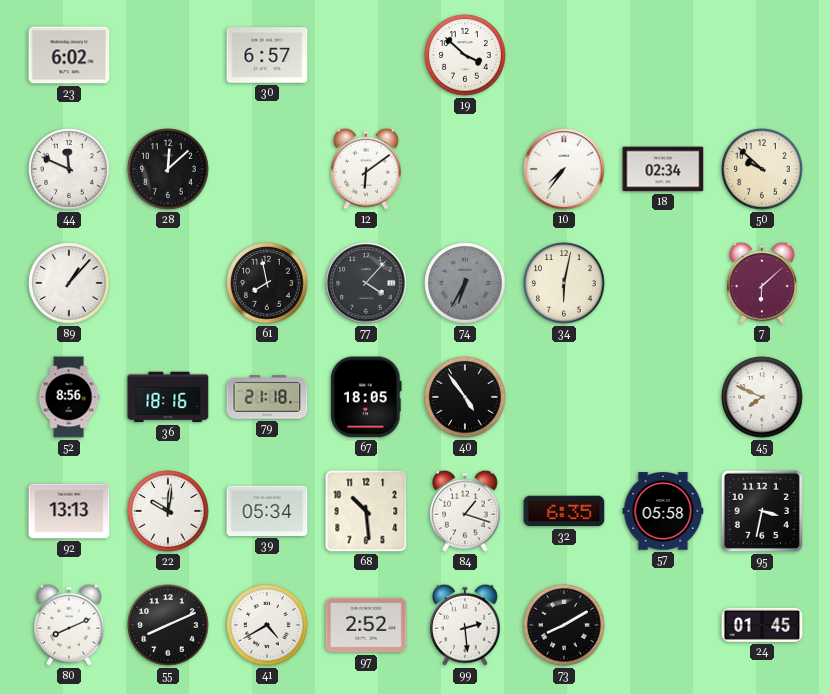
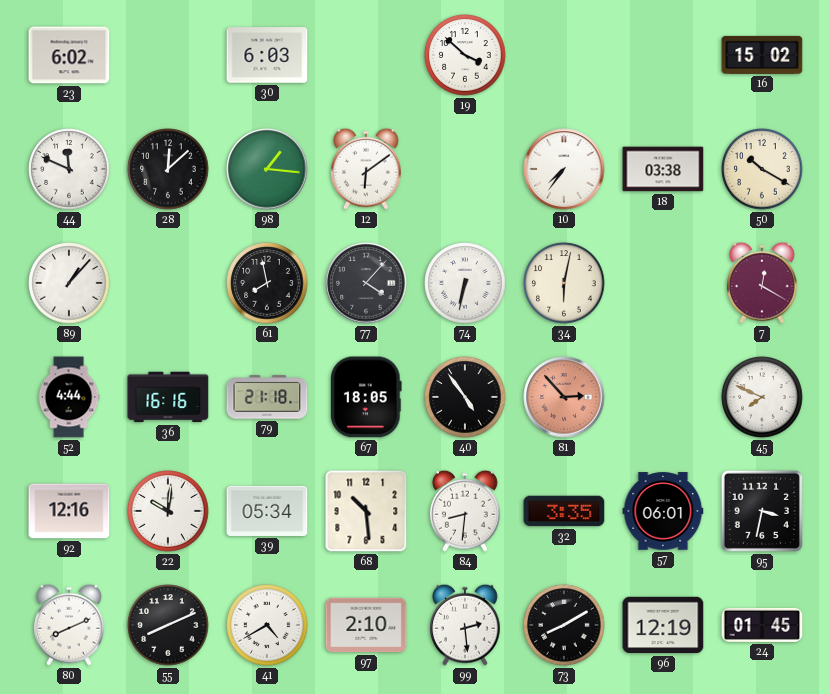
30: 6:57 -> 6:03 (267, 55)
16: none -> 15:02 (762, 55)
98: none -> 1:16 (267, 169)
18: 02:34 -> 03:38 (663, 169)
50: 9:52 -> 10:20 (762, 169)
74: 6:35 -> 6:32 (465, 283)
74 dial: grey -> white (465, 283)
7: 6:08 -> 12:20 (763, 283)
52: 8:56 -> 4:44 (69, 397)
36: 18:16 -> 16:16 (168, 397)
81: none -> 2:53 (564, 397)
92: 13:13 -> 12:16 (69, 511)
84: 1:18 -> 8:31 (466, 511)
32: 6:35 -> 3:35 (564, 511)
57: 05:58 -> 06:01 (663, 511)
97: 2:52 -> 2:10 (366, 625)
96: none -> 12:19 (663, 625)
